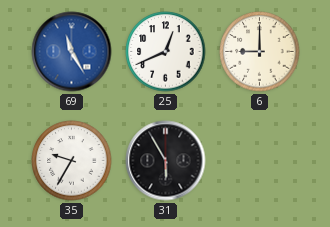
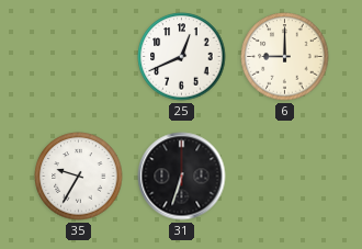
69: 11:25 -> none (72, 52)
31: 5:55 -> 6:33 (182, 177)
